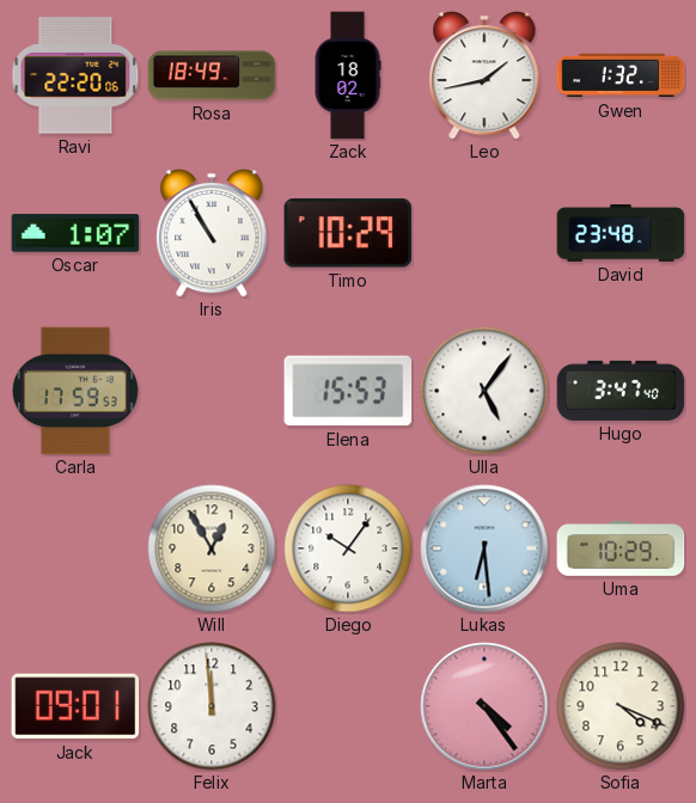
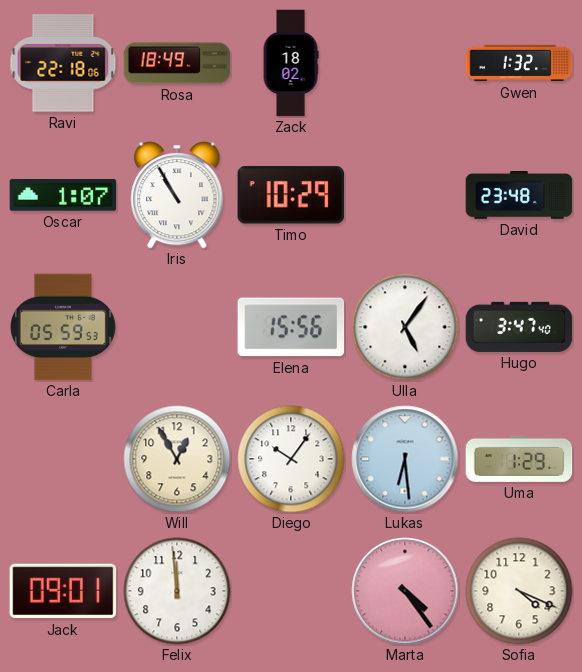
Ravi: 22:20 -> 22:18 (63, 63)
Leo: 1:43 -> none (484, 76)
Carla: 17:59 -> 05:59 (63, 327)
Elena: 15:53 -> 15:56 (291, 327)
Uma: 10:29 -> 1:29 (519, 459)
